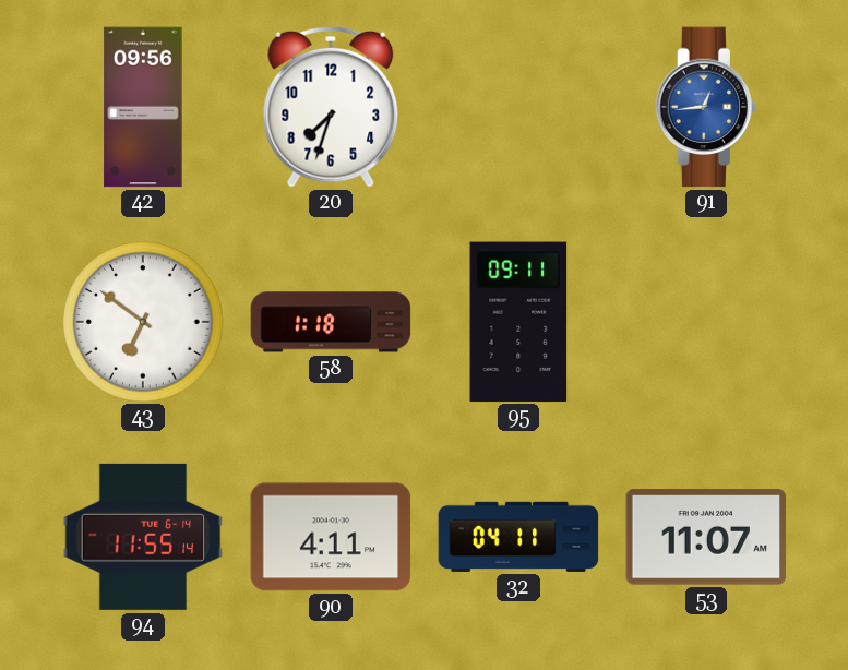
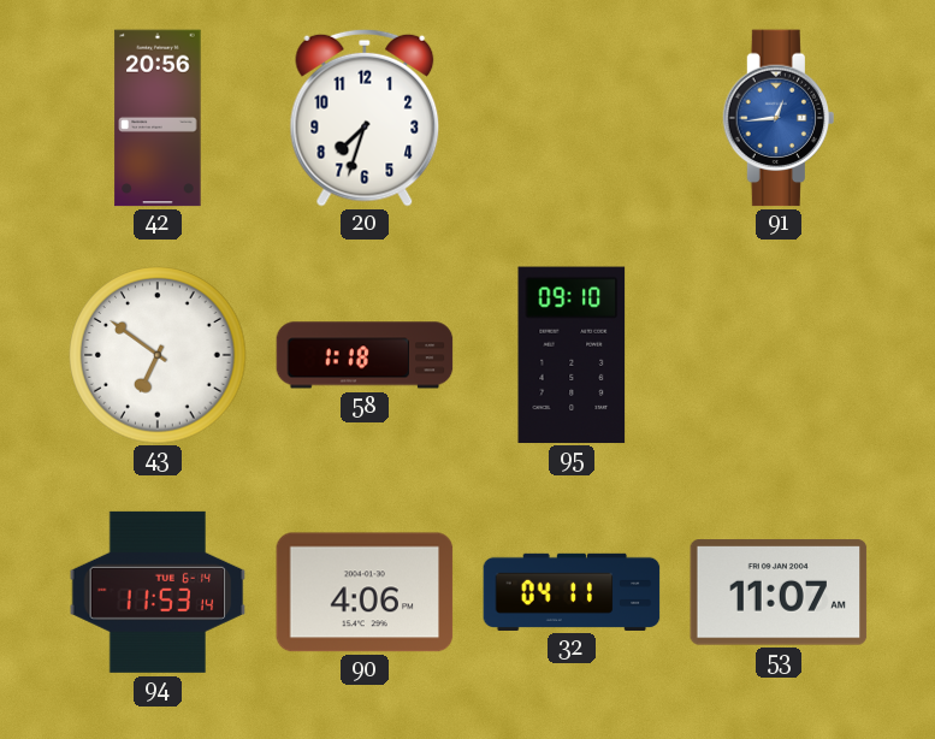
42: 09:56 -> 20:56 (158, 118)
95: 09:11 -> 09:10 (572, 355)
94: 11:55 -> 11:53 (158, 592)
90: 4:11 -> 4:06 (365, 592)
